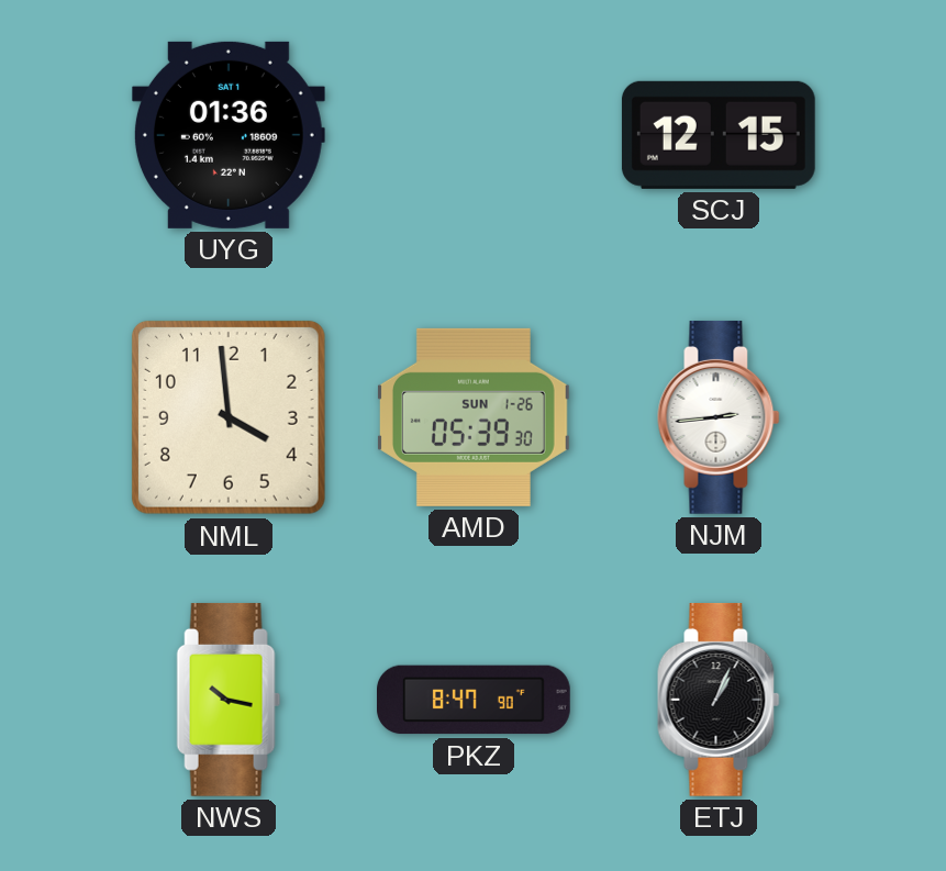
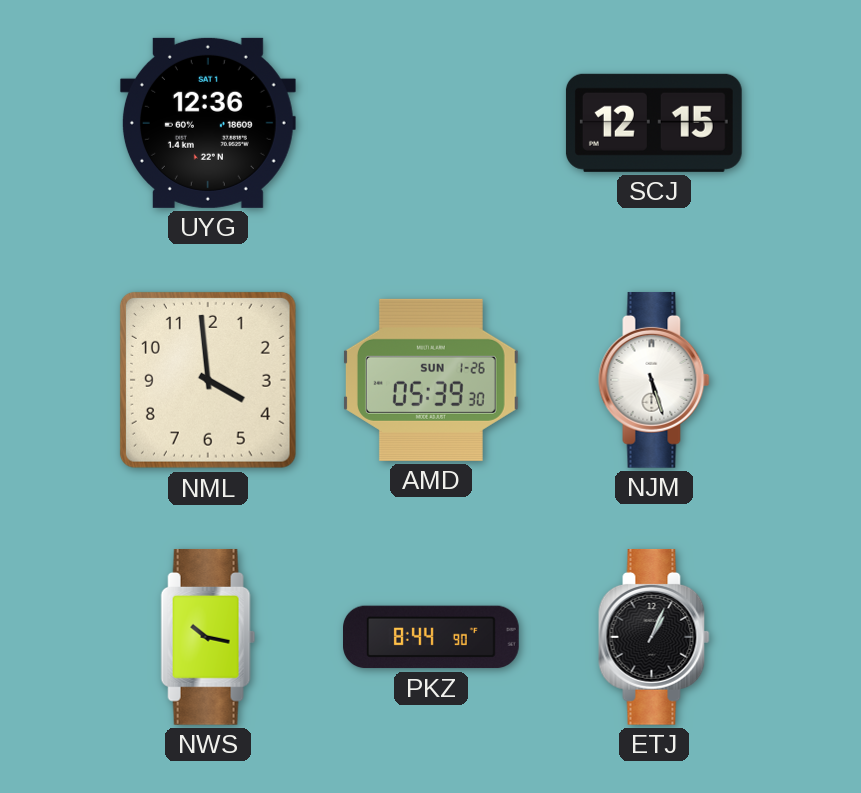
UYG: 01:36 -> 12:36 (208, 123)
NJM: 2:44 -> 5:27 (654, 380)
PKZ: 8:47 -> 8:44 (432, 637)
